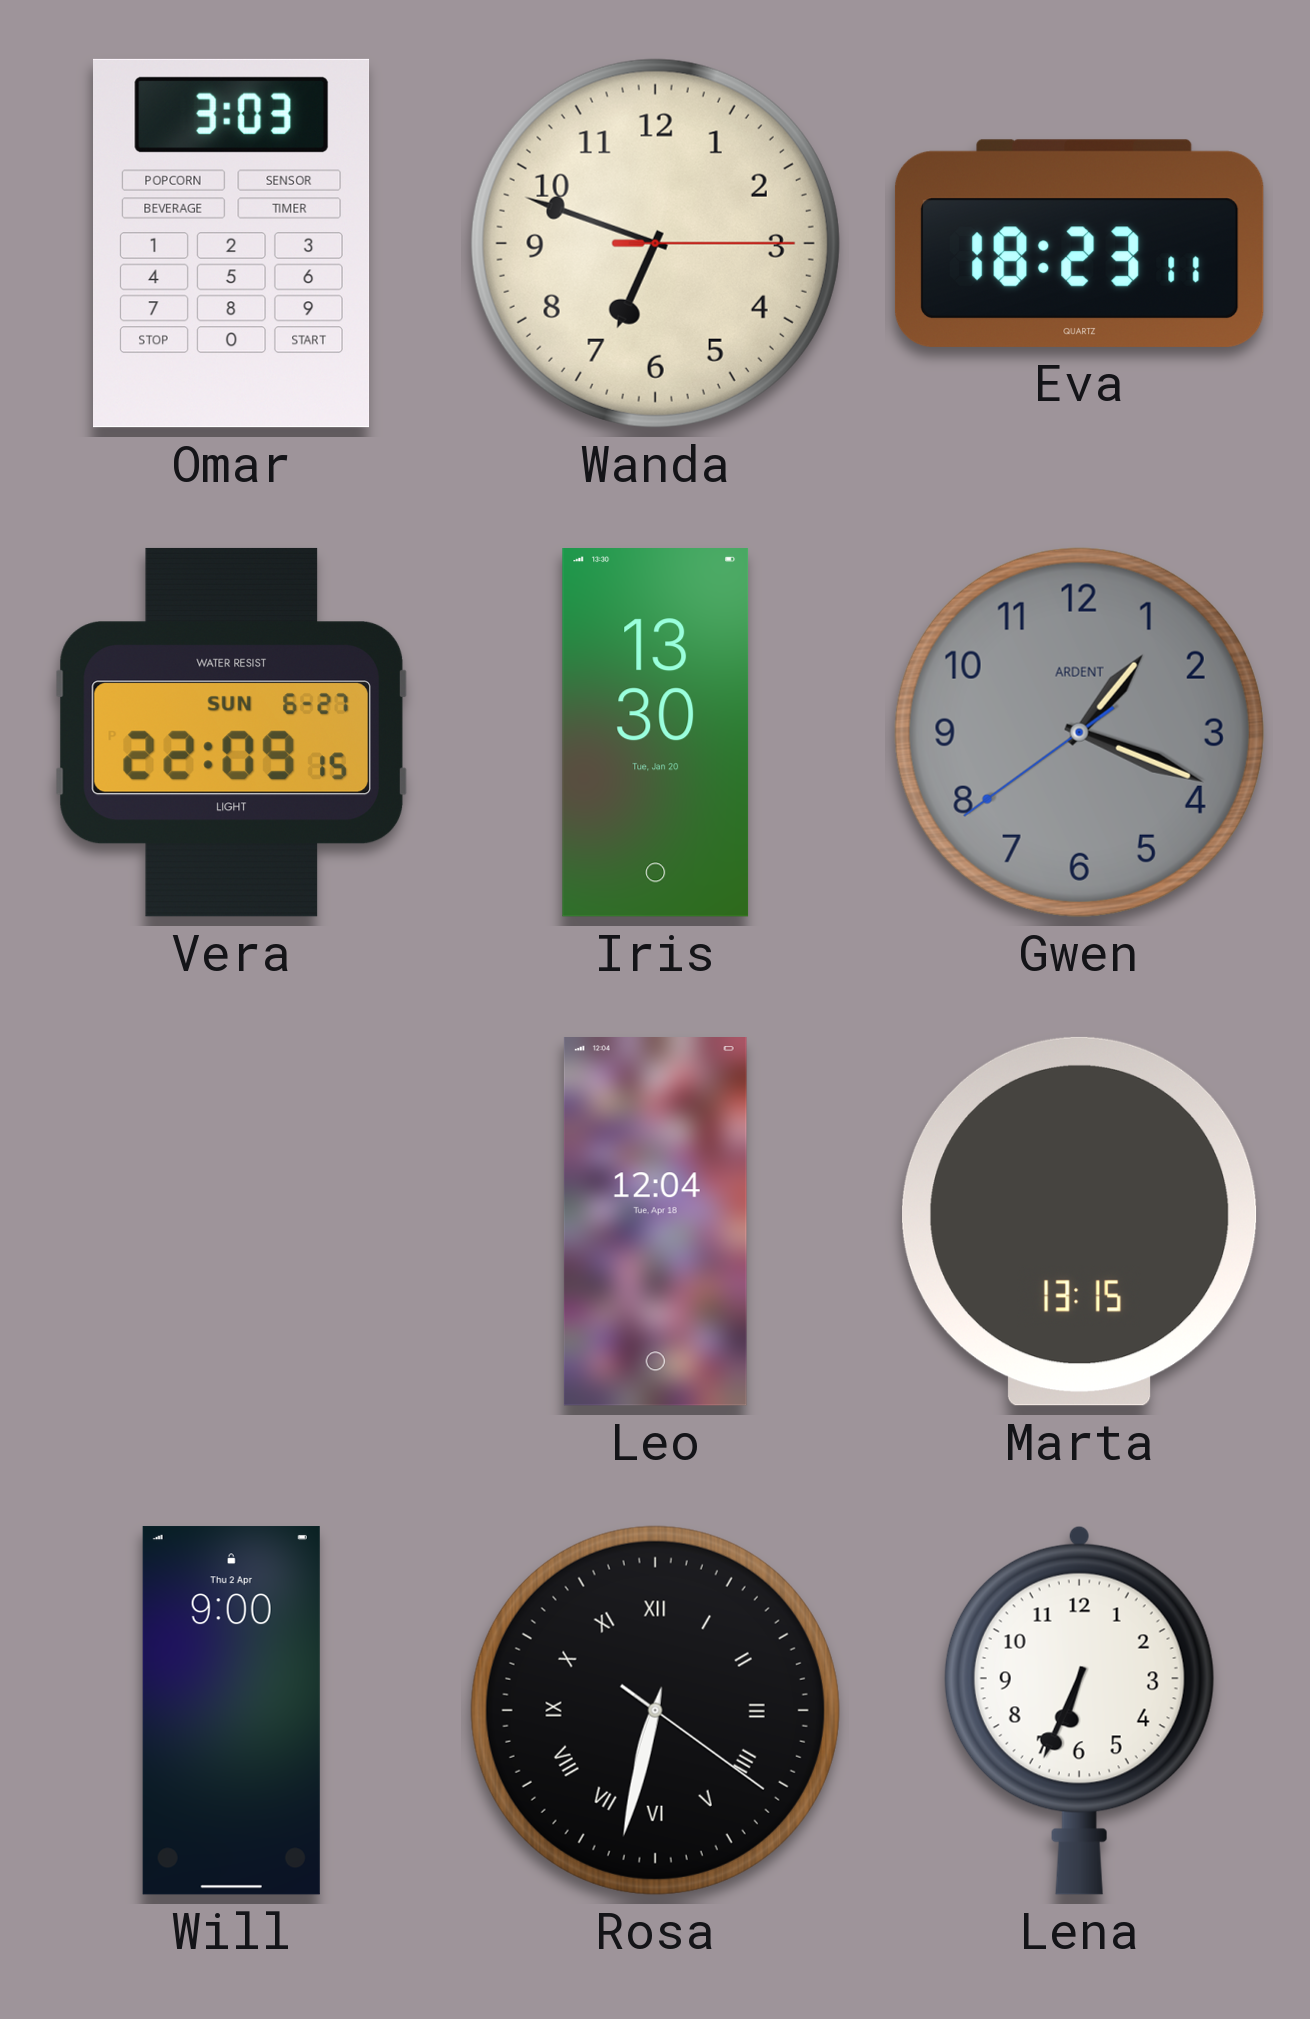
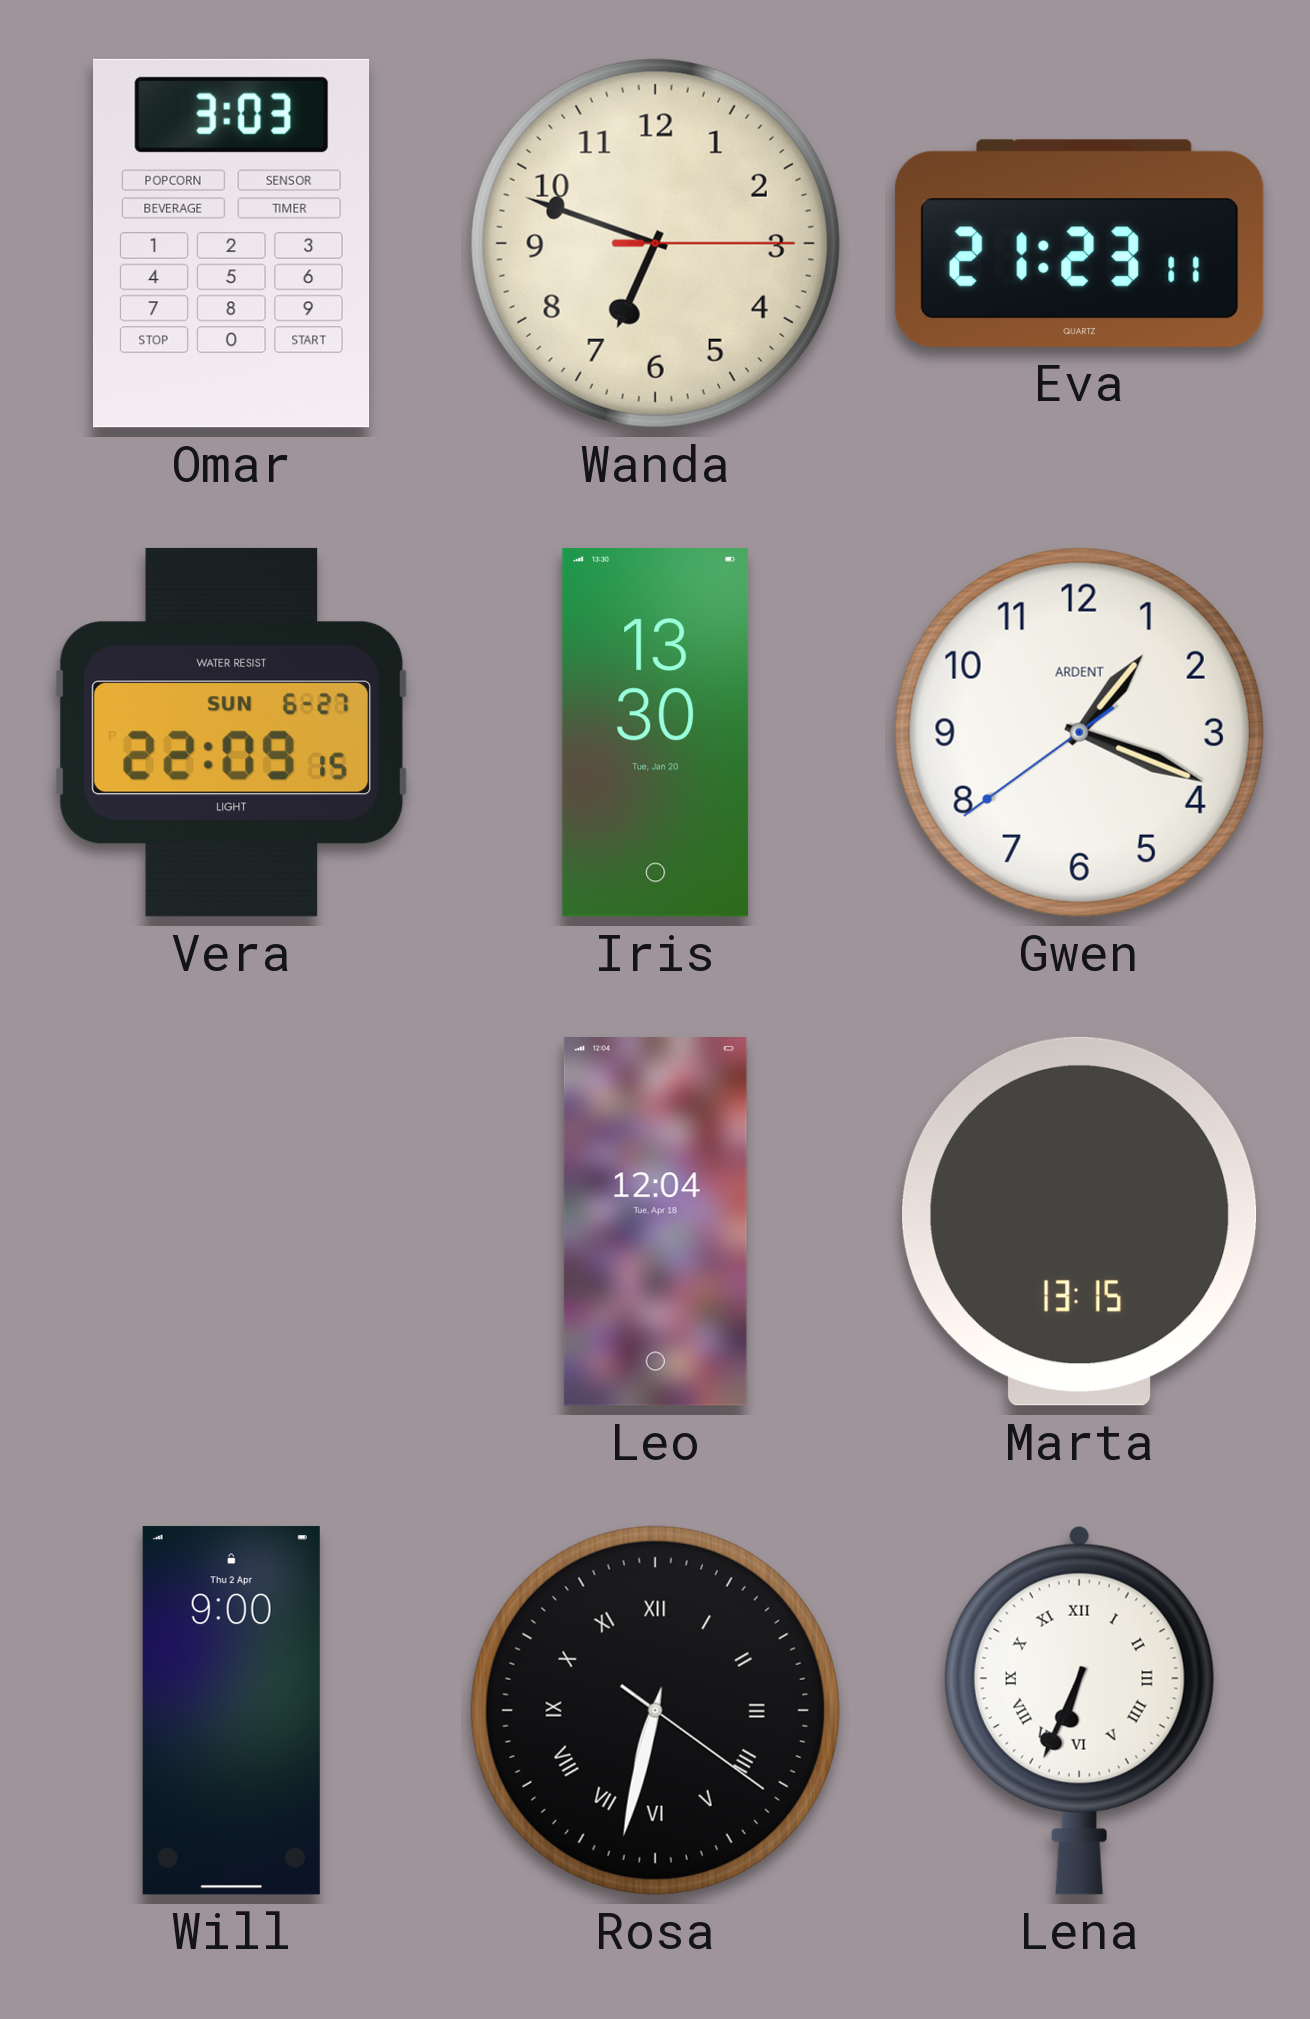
Eva: 18:23 -> 21:23 (1079, 243)
Gwen dial: grey -> white (1079, 732)
Lena numerals: Arabic -> Roman (1079, 1710)
